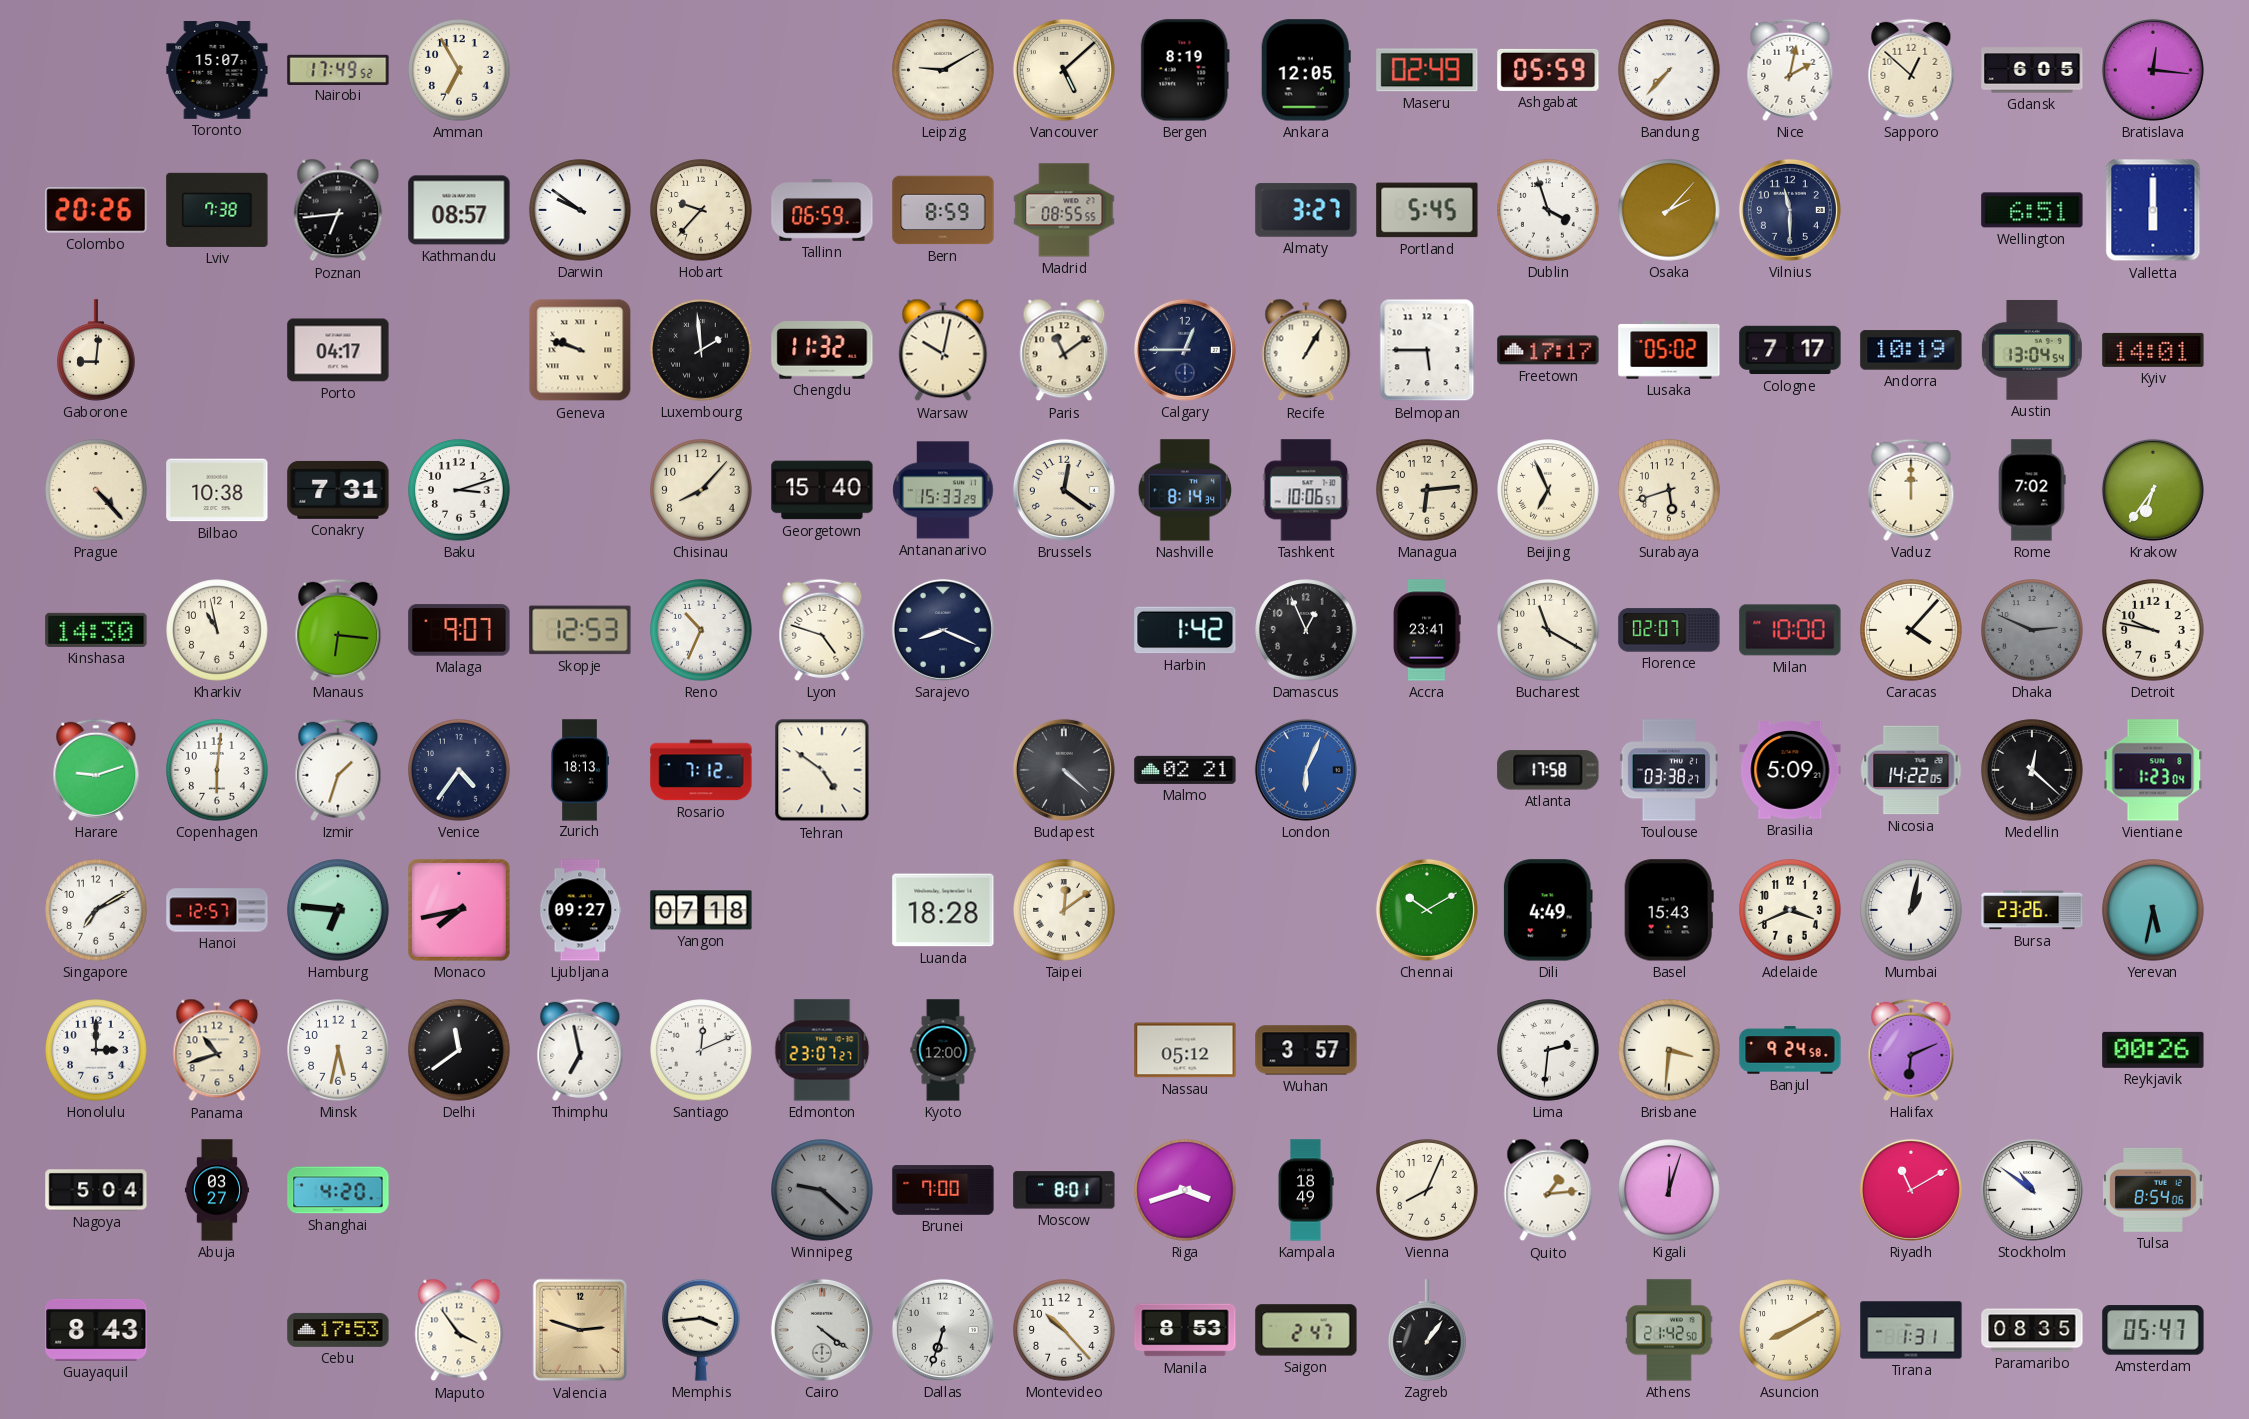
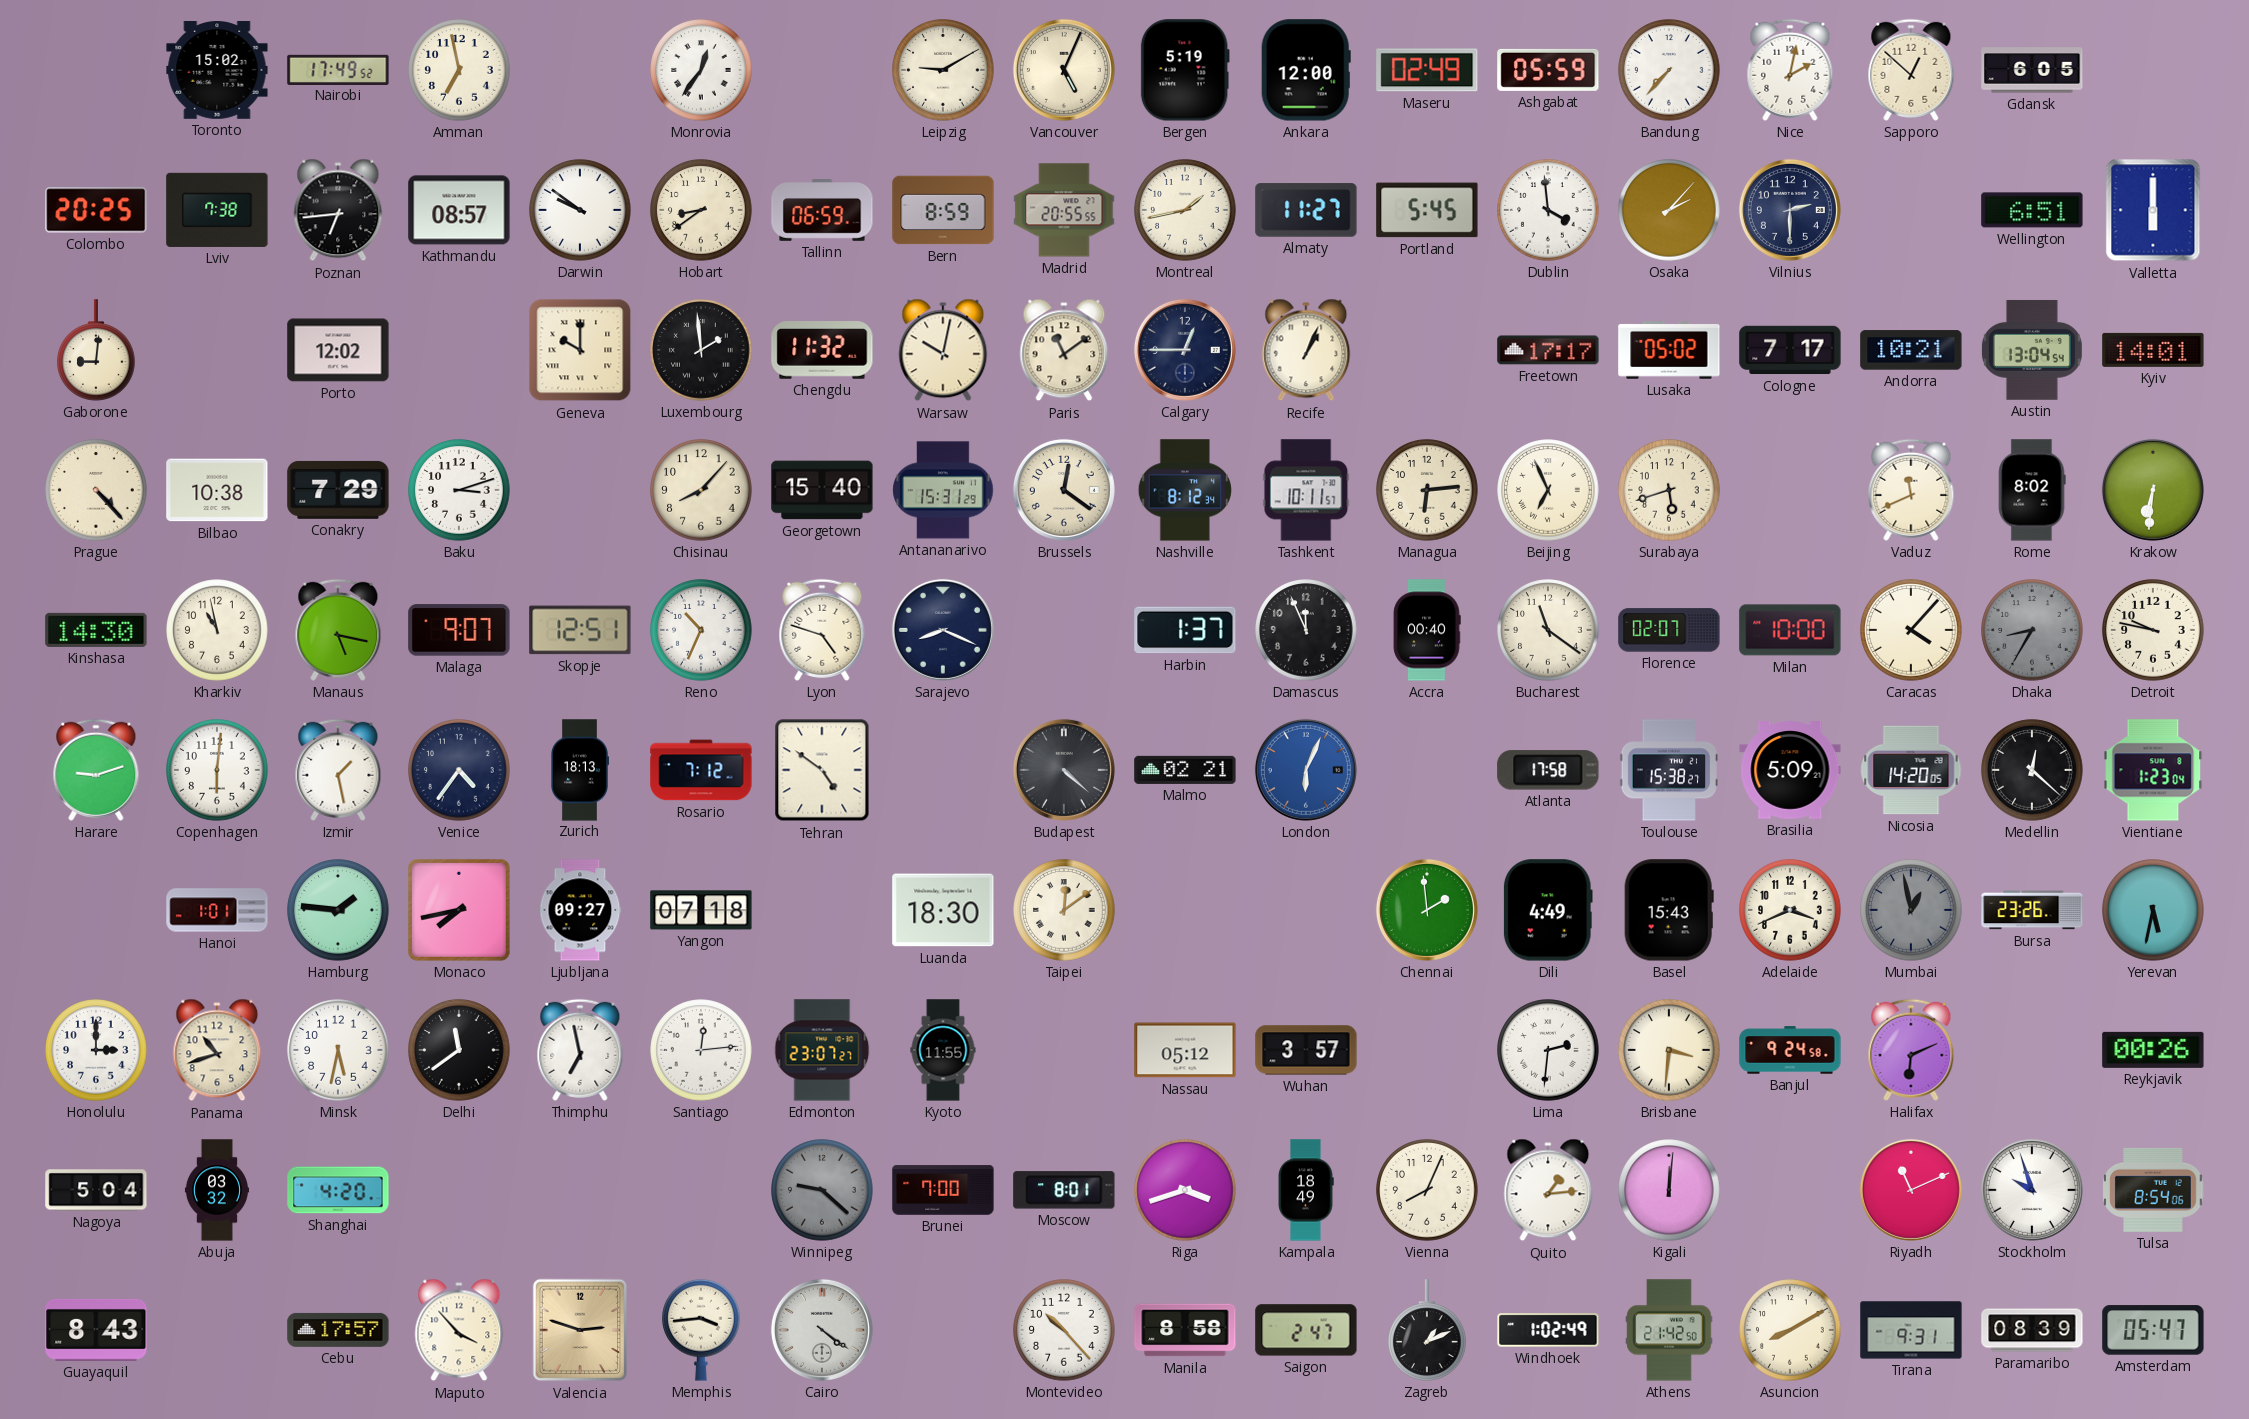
Toronto: 15:07 -> 15:02 (217, 71)
Amman: 6:55 -> 6:58 (459, 70)
Monrovia: none -> 12:36 (701, 70)
Vancouver: 5:08 -> 5:04 (1064, 70)
Bergen: 8:19 -> 5:19 (1185, 70)
Ankara: 12:05 -> 12:00 (1306, 70)
Bratislava: 12:16 -> none (2153, 70)
Colombo: 20:26 -> 20:25 (96, 210)
Hobart: 9:37 -> 8:39 (701, 210)
Madrid: 08:55 -> 20:55 (1064, 210)
Montreal: none -> 1:43 (1185, 210)
Almaty: 3:27 -> 11:27 (1306, 210)
Dublin: 3:57 -> 3:59 (1548, 210)
Vilnius: 11:30 -> 2:30 (1790, 210)
Porto: 04:17 -> 12:02 (338, 350)
Geneva: 9:48 -> 10:00 (580, 350)
Recife: 1:05 -> 1:04 (1306, 350)
Belmopan: 5:45 -> none (1427, 350)
Andorra: 10:19 -> 10:21 (1911, 350)
Conakry: 7:31 -> 7:29 (338, 490)
Antananarivo: 15:33 -> 15:31 (943, 490)
Nashville: 8:14 -> 8:12 (1185, 490)
Tashkent: 10:06 -> 10:11 (1306, 490)
Vaduz: 12:00 -> 11:41 (1911, 490)
Rome: 7:02 -> 8:02 (2032, 490)
Krakow: 6:36 -> 6:31 (2153, 490)
Manaus: 6:16 -> 5:17 (338, 630)
Skopje: 12:53 -> 12:51 (580, 630)
Harbin: 1:42 -> 1:37 (1185, 630)
Damascus: 12:56 -> 11:56 (1306, 630)
Accra: 23:41 -> 00:40 (1427, 630)
Bucharest: 11:20 -> 11:21 (1548, 630)
Dhaka: 2:49 -> 8:35 (2032, 630)
Izmir: 1:33 -> 1:28 (338, 770)
Toulouse: 03:38 -> 15:38 (1668, 770)
Nicosia: 14:22 -> 14:20 (1911, 770)
Singapore: 7:10 -> none (96, 910)
Hanoi: 12:57 -> 1:01 (217, 910)
Hamburg: 6:46 -> 1:46 (338, 910)
Luanda: 18:28 -> 18:30 (943, 910)
Chennai: 10:10 -> 1:59 (1427, 910)
Mumbai: 1:02 -> 12:58 (1911, 910)
Mumbai dial: white -> grey (1911, 910)
Santiago: 12:11 -> 12:14 (701, 1050)
Kyoto: 12:00 -> 11:55 (943, 1050)
Abuja: 03:27 -> 03:32 (217, 1190)
Kigali: 12:03 -> 12:01 (1669, 1190)
Riyadh: 11:10 -> 11:11 (1911, 1190)
Stockholm: 10:51 -> 9:57 (2032, 1190)
Cebu: 17:53 -> 17:57 (338, 1330)
Maputo: 3:54 -> 3:53 (459, 1330)
Dallas: 6:33 -> none (943, 1330)
Manila: 8:53 -> 8:58 (1185, 1330)
Zagreb: 1:06 -> 1:11 (1427, 1330)
Windhoek: none -> 1:02 (1548, 1330)
Tirana: 1:31 -> 9:31 (1911, 1330)
Paramaribo: 08:35 -> 08:39 (2032, 1330)
